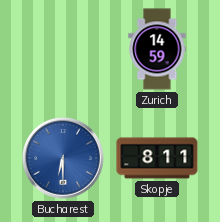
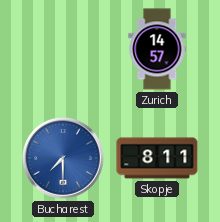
Zurich: 14:59 -> 14:57 (157, 49)
Bucharest: 6:30 -> 7:30 (63, 158)
